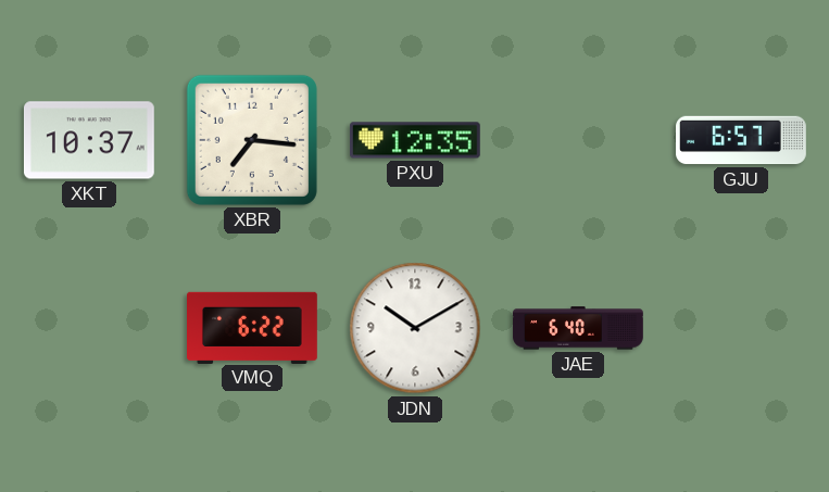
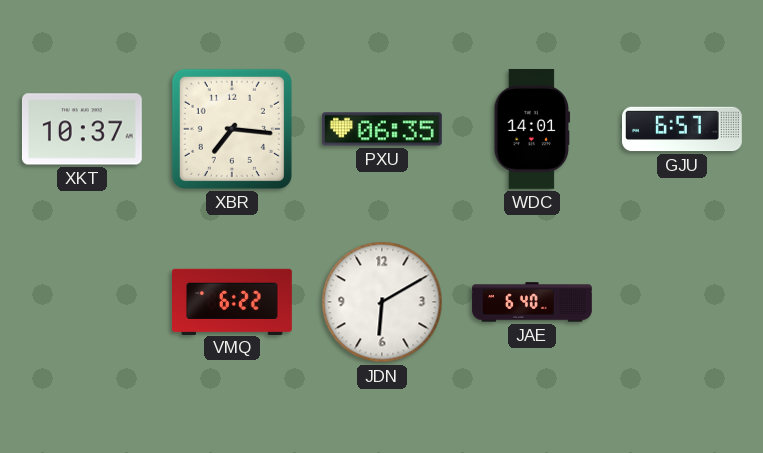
PXU: 12:35 -> 06:35 (382, 129)
WDC: none -> 14:01 (532, 130)
JDN: 10:10 -> 6:10 (382, 302)
